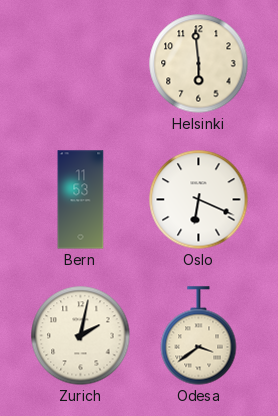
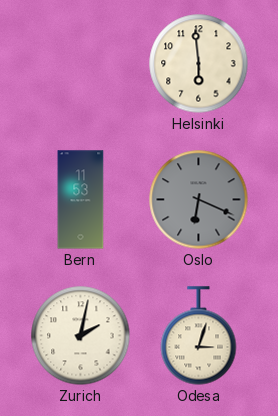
Oslo dial: white -> grey (199, 200)
Odesa: 3:39 -> 3:03 (199, 336)
